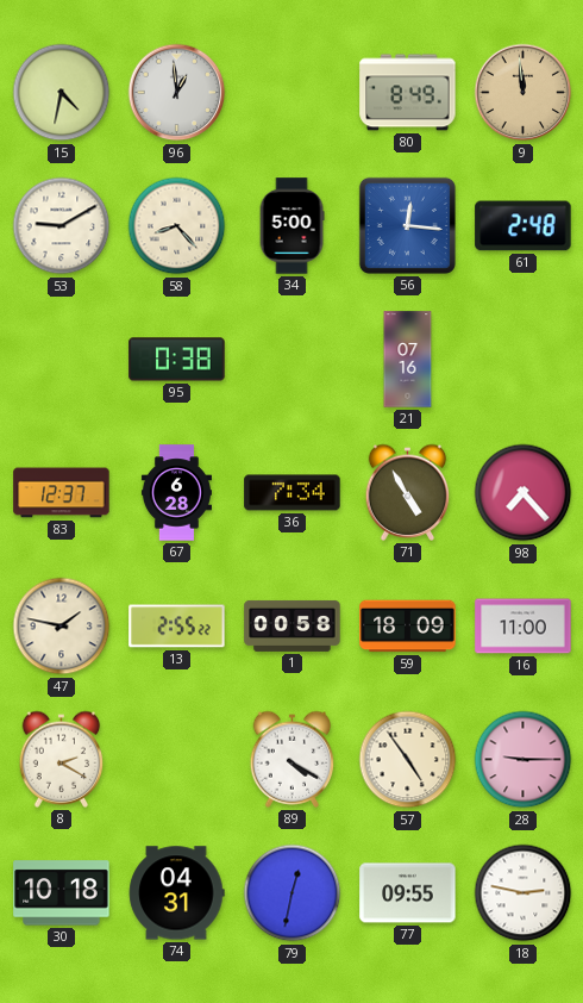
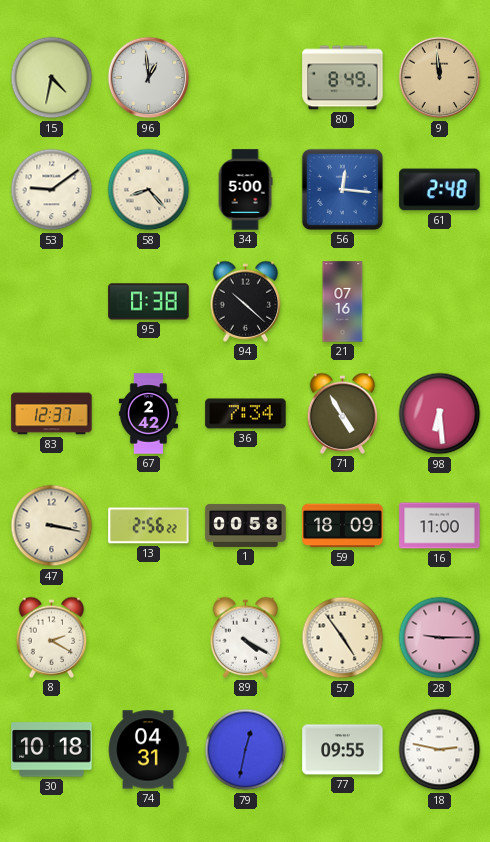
53: 9:10 -> 9:09 (52, 190)
94: none -> 10:22 (246, 301)
67: 6:28 -> 2:42 (148, 414)
98: 7:23 -> 6:29 (440, 414)
47: 1:47 -> 3:17 (52, 526)
13: 2:55 -> 2:56 (149, 526)
